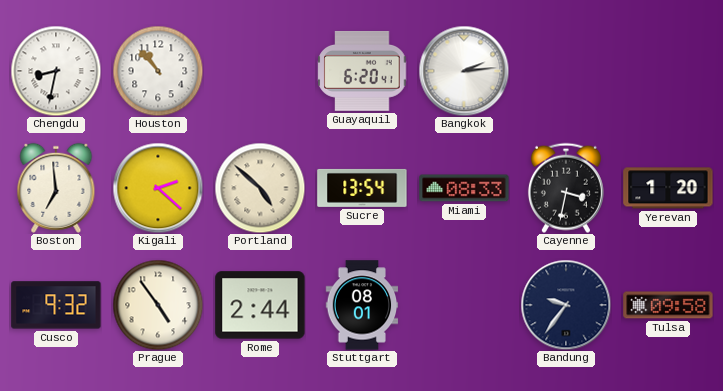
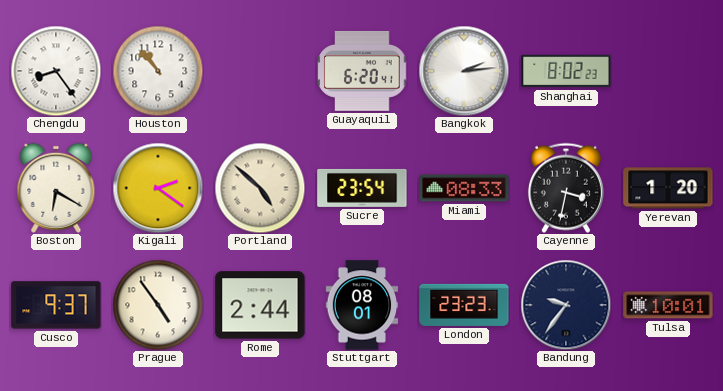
Chengdu: 8:32 -> 8:24 (56, 71)
Shanghai: none -> 8:02 (566, 71)
Boston: 6:59 -> 6:20 (56, 188)
Kigali: 2:22 -> 2:21 (158, 188)
Sucre: 13:54 -> 23:54 (362, 188)
Cusco: 9:32 -> 9:37 (56, 305)
London: none -> 23:23 (464, 305)
Tulsa: 09:58 -> 10:01 (668, 305)
